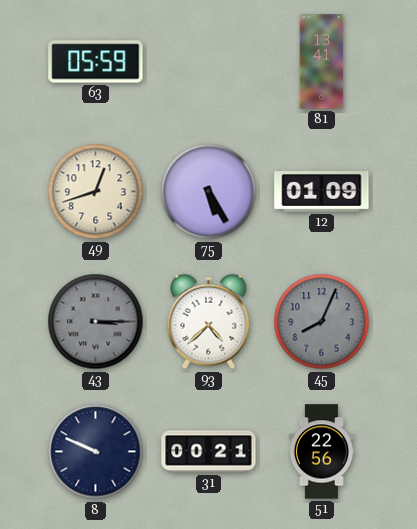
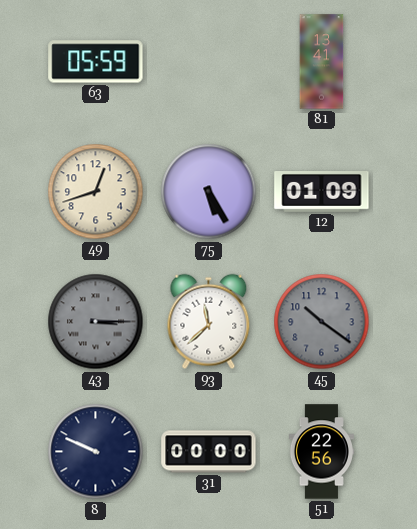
93: 4:38 -> 11:38 (209, 322)
45: 8:04 -> 10:21 (322, 322)
31: 00:21 -> 00:00 (209, 452)
